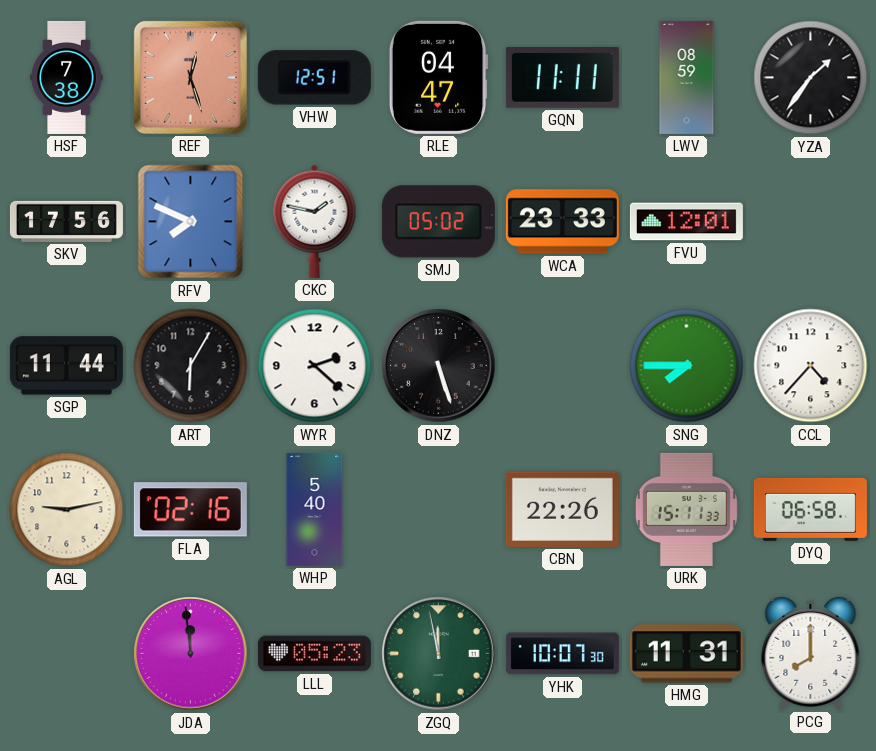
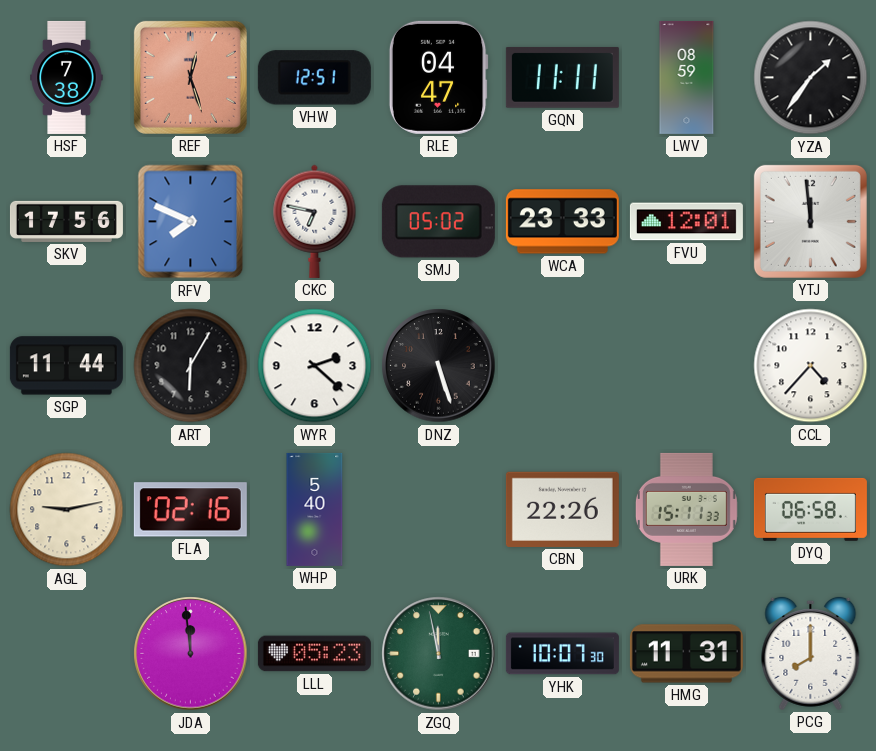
CKC: 1:47 -> 6:47 (315, 221)
YTJ: none -> 11:59 (810, 221)
SNG: 7:45 -> none (687, 366)
